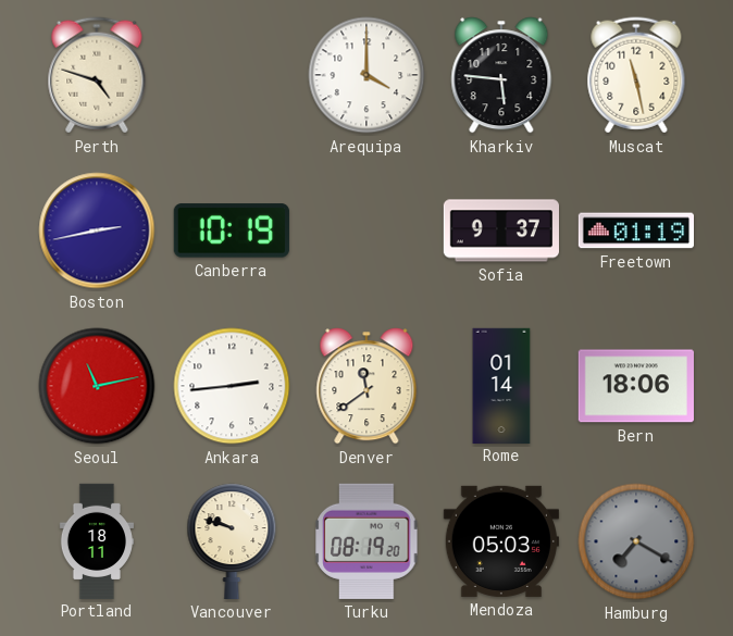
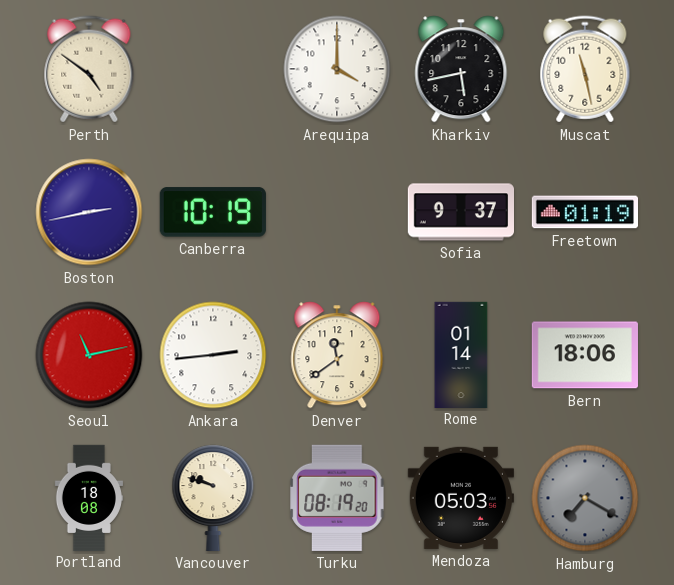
Perth: 4:48 -> 4:51 (89, 69)
Kharkiv: 5:46 -> 5:43 (461, 69)
Portland: 18:11 -> 18:08 (88, 497)
